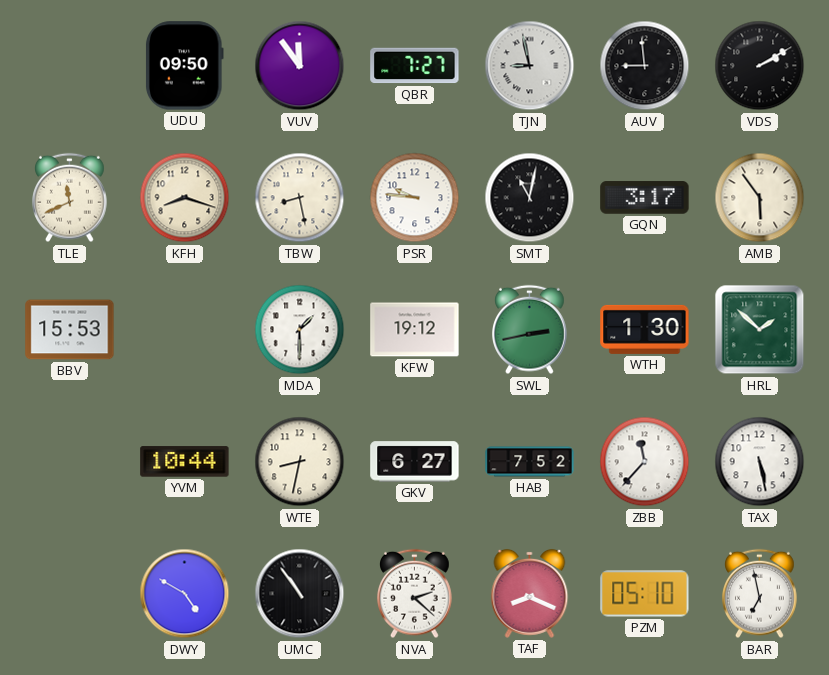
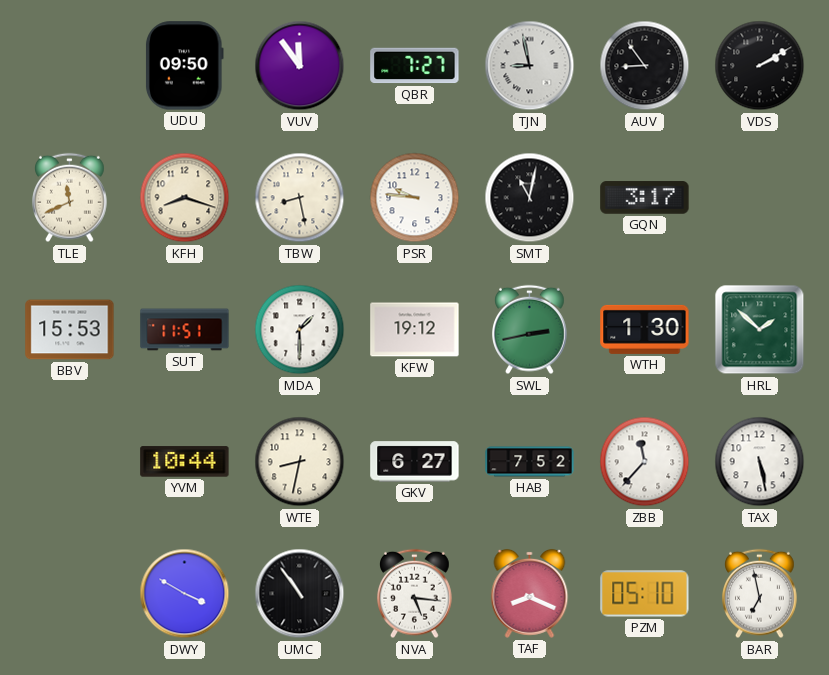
AUV: 8:59 -> 8:54 (645, 66)
AMB: 5:54 -> none (760, 198)
SUT: none -> 11:51 (185, 330)
DWY: 4:50 -> 3:50 (185, 594)
NVA: 2:22 -> 5:16 (415, 594)
